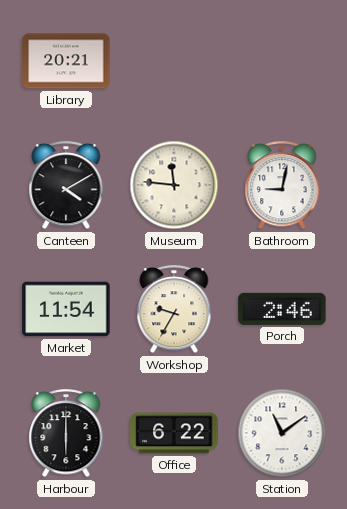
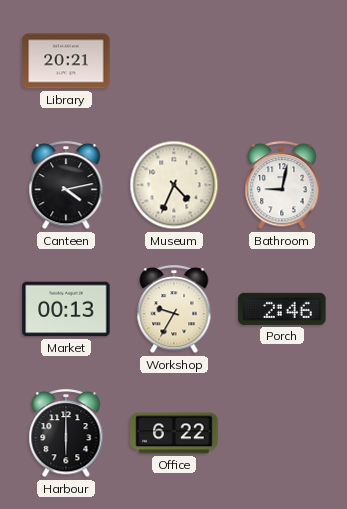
Canteen: 4:10 -> 4:13 (66, 186)
Museum: 11:46 -> 4:34 (174, 185)
Market: 11:54 -> 00:13 (66, 309)
Station: 11:09 -> none (282, 433)
